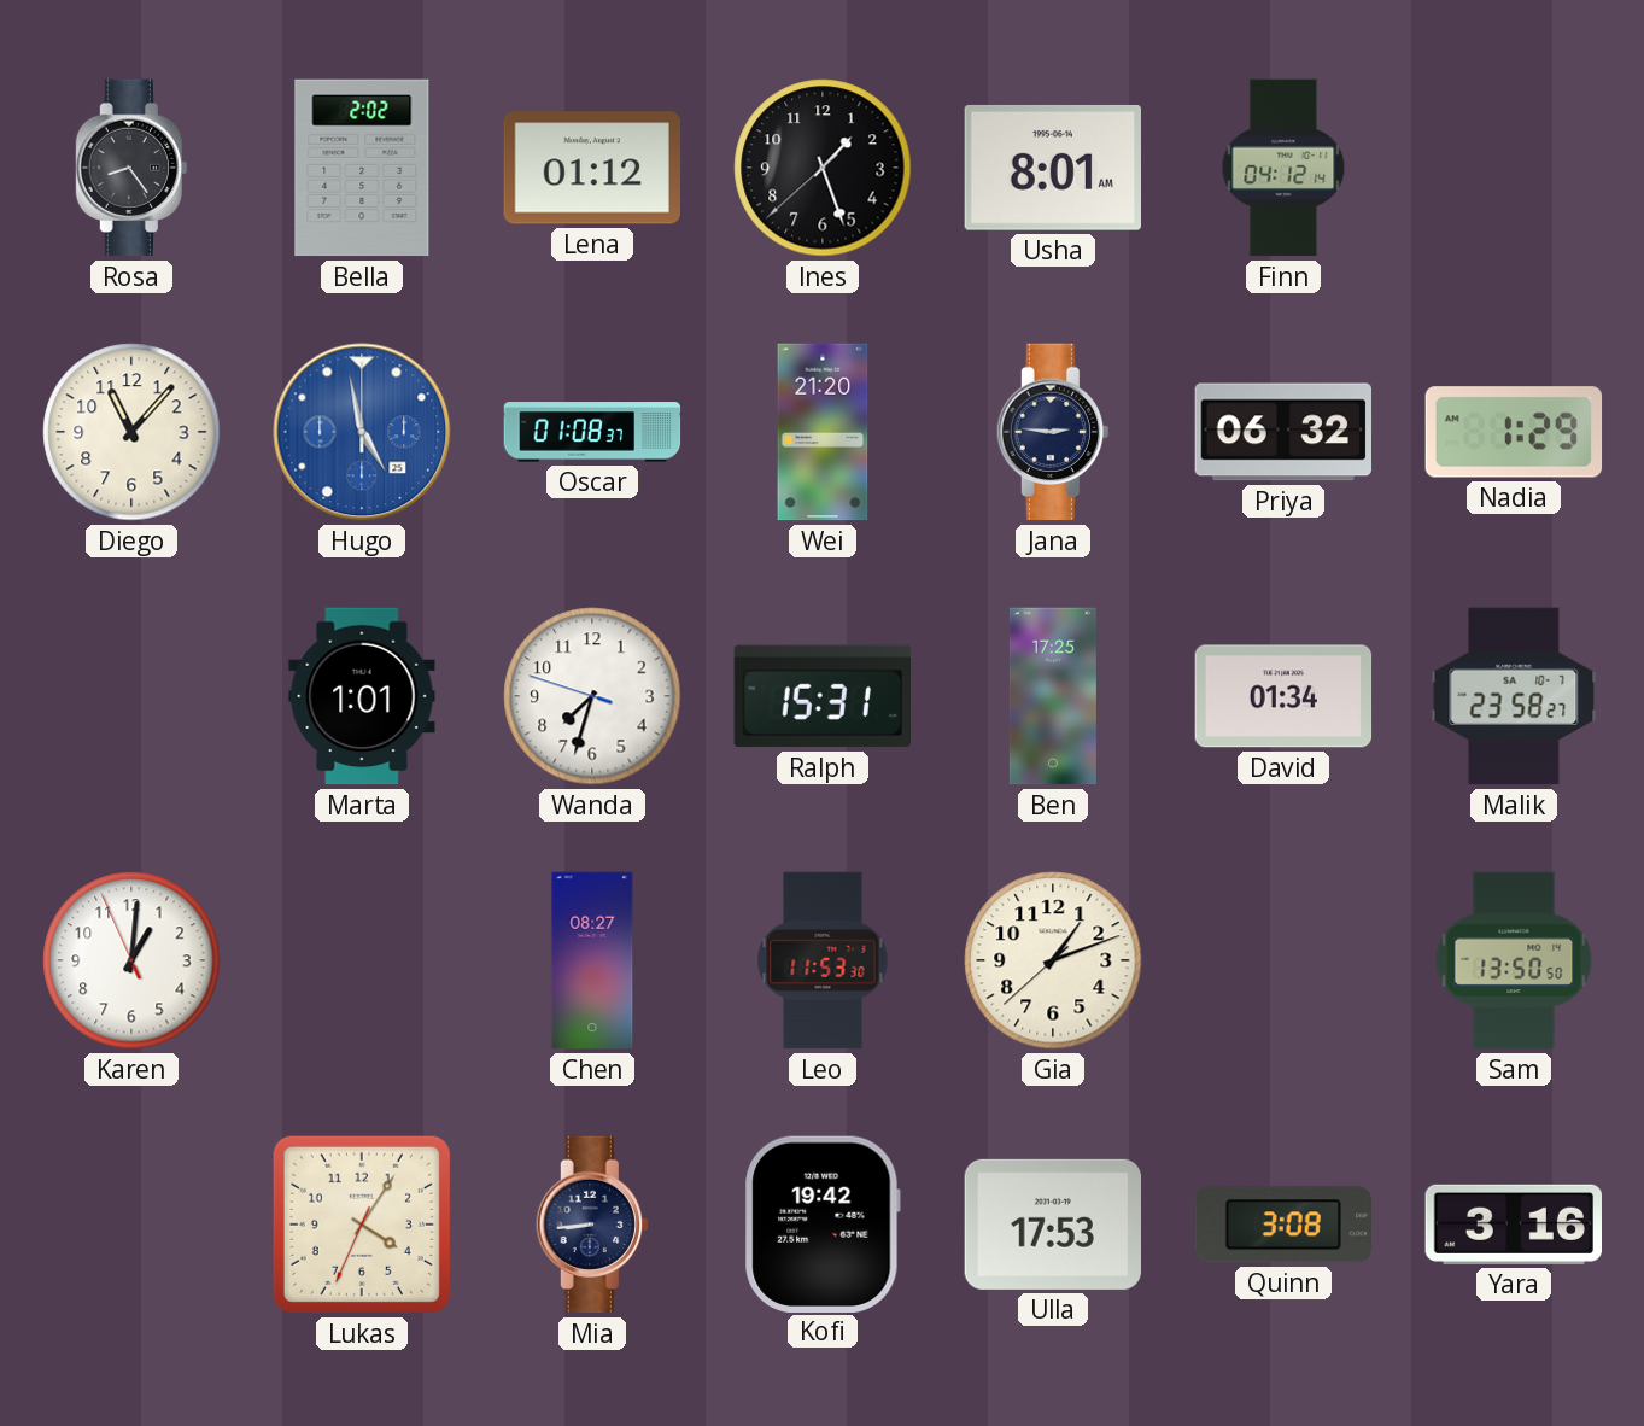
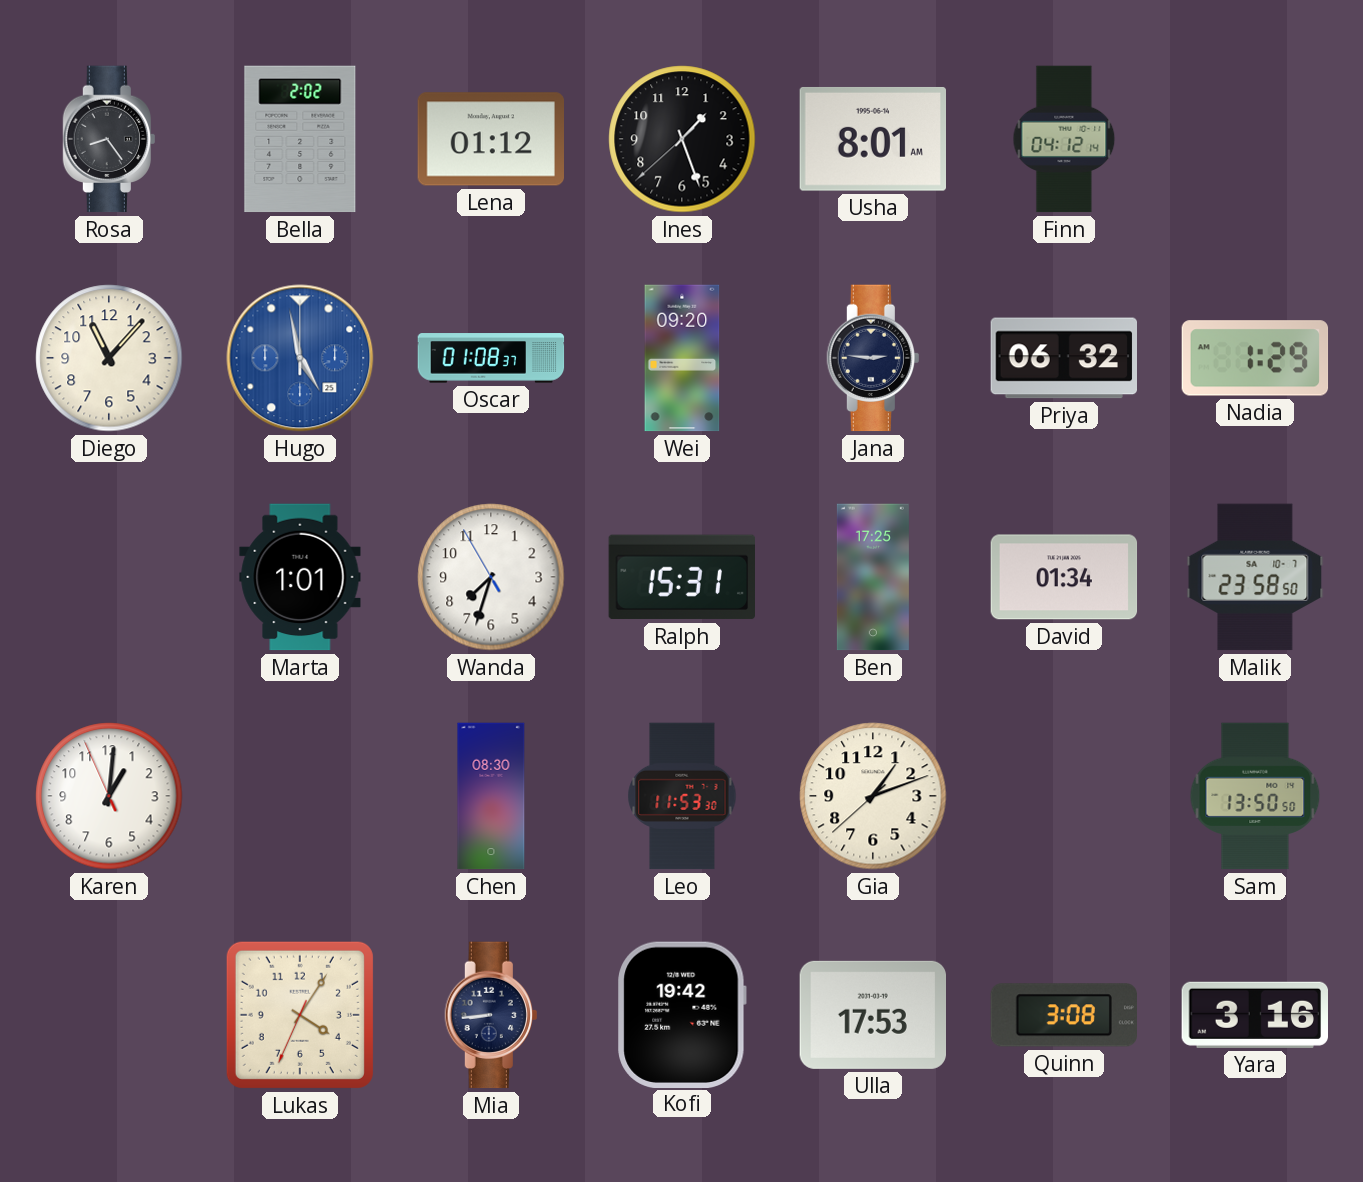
Wei: 21:20 -> 09:20 (682, 358)
Wanda: 7:32:48 -> 7:32:55 (491, 577)
Malik: 23:58:27 -> 23:58:50 (1255, 577)
Chen: 08:27 -> 08:30 (491, 796)
